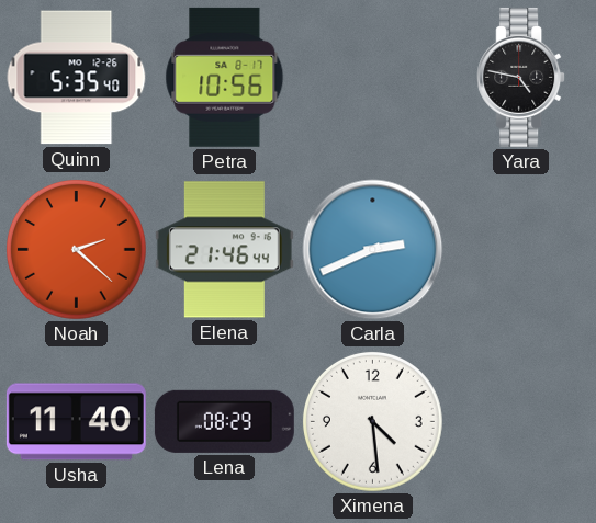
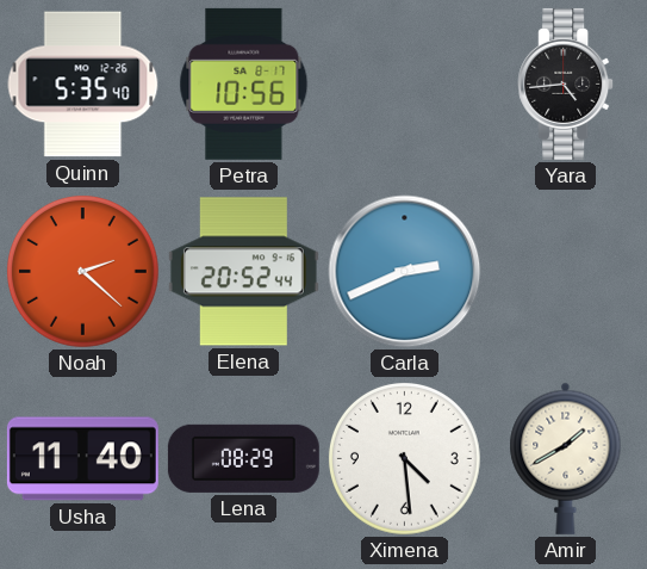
Yara: 4:47 -> 4:44 (566, 84)
Elena: 21:46 -> 20:52 (243, 272)
Amir: none -> 1:40 (566, 458)
